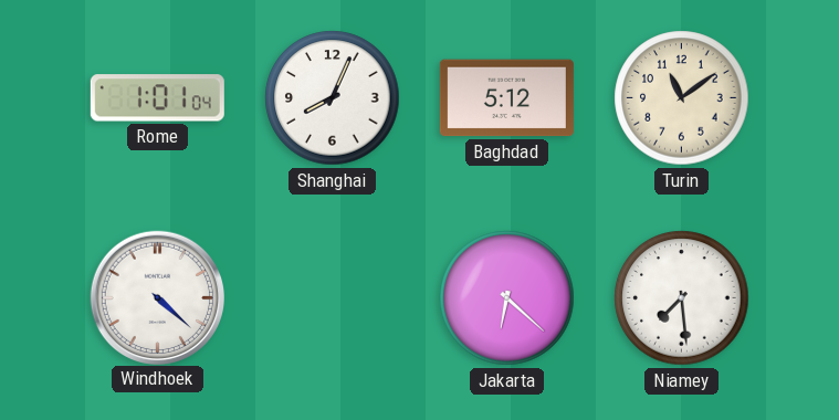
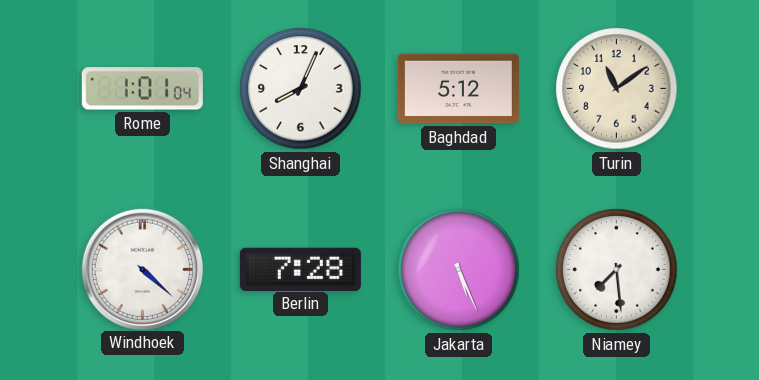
Berlin: none -> 7:28 (300, 269)
Jakarta: 6:22 -> 5:26 (459, 270)
